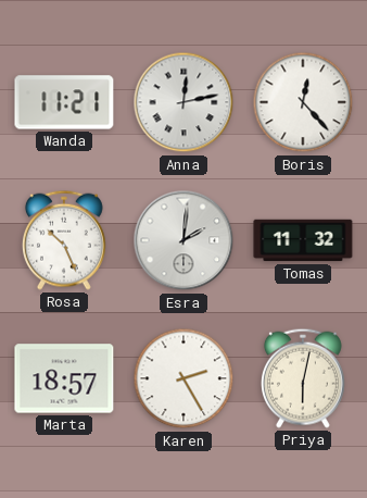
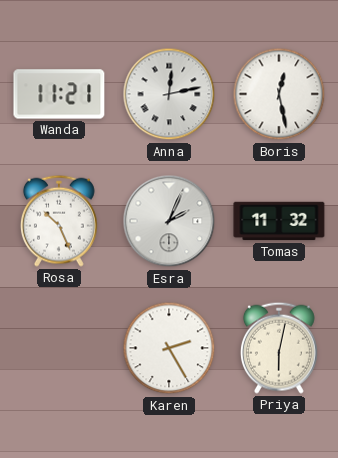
Boris: 12:23 -> 12:28 (279, 94)
Esra: 2:01 -> 2:04 (169, 221)
Marta: 18:57 -> none (64, 378)
